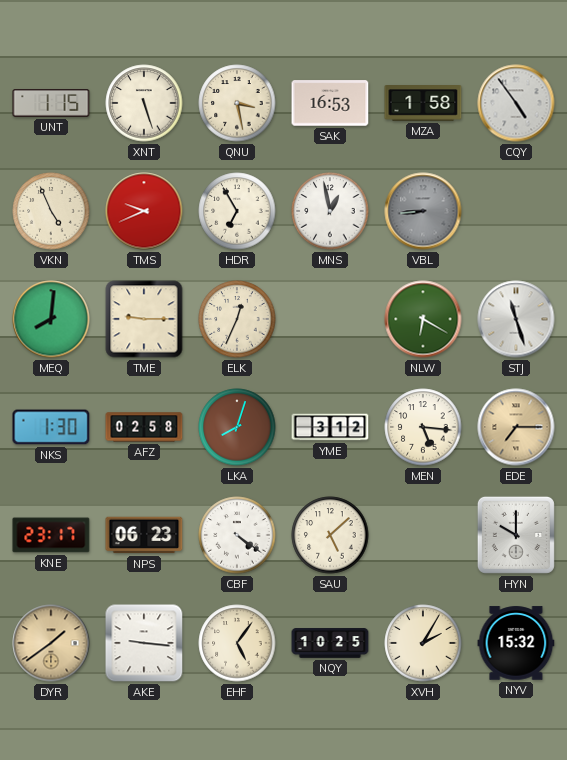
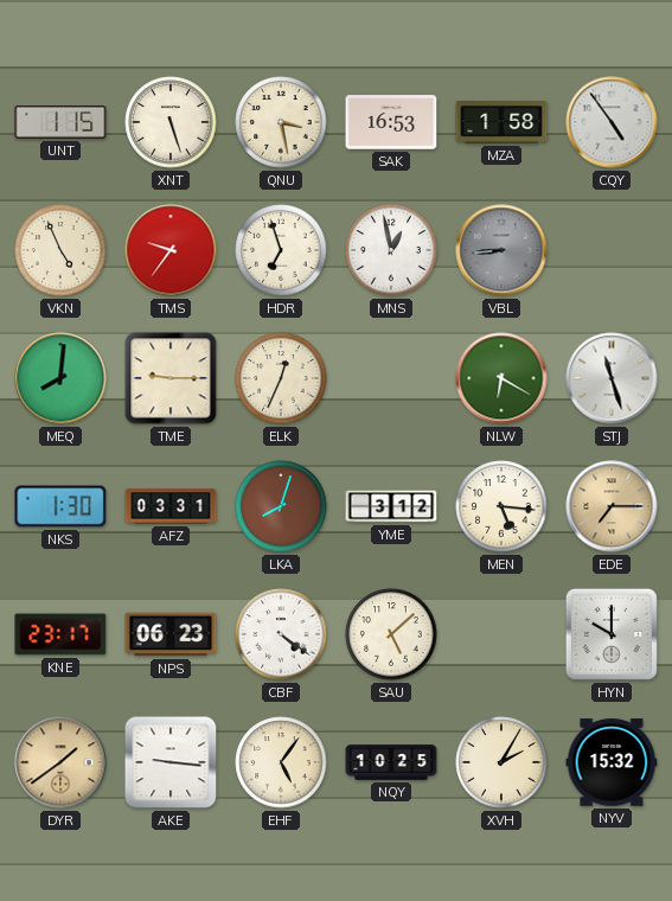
TMS: 9:41 -> 9:36 (171, 250)
HDR: 6:55 -> 6:57 (281, 250)
AFZ: 02:58 -> 03:31 (171, 506)
